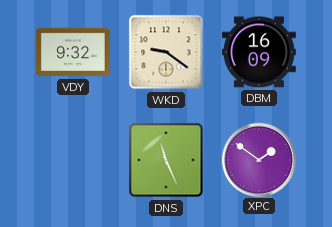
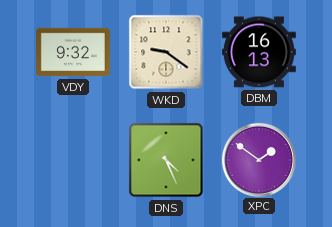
DBM: 16:09 -> 16:13 (259, 52)
DNS: 11:26 -> 4:26 (166, 160)
